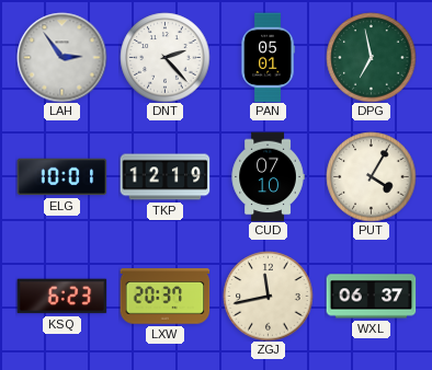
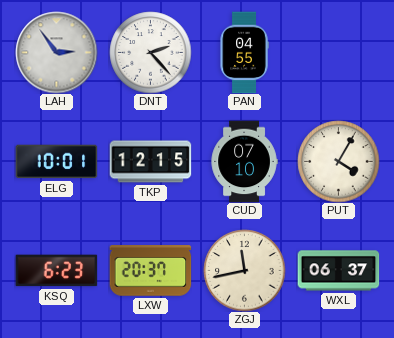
PAN: 05:01 -> 04:55 (244, 52)
DPG: 6:58 -> none (371, 57)
TKP: 12:19 -> 12:15 (150, 162)
